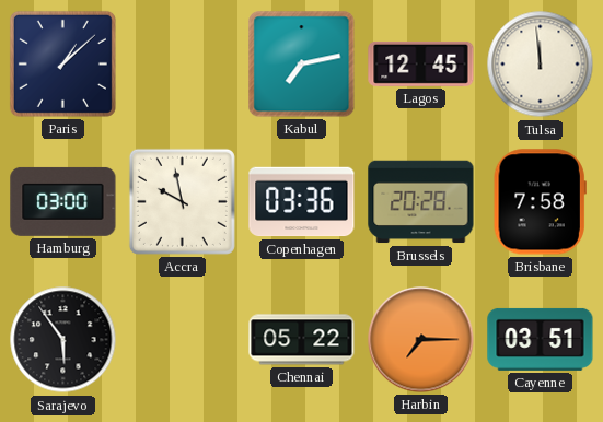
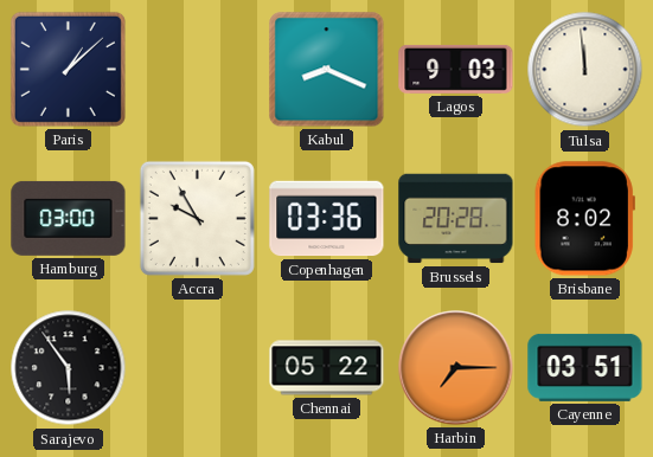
Kabul: 7:13 -> 8:19 (327, 70)
Lagos: 12:45 -> 9:03 (456, 69)
Accra: 9:58 -> 9:55 (197, 218)
Brisbane: 7:58 -> 8:02 (584, 219)
